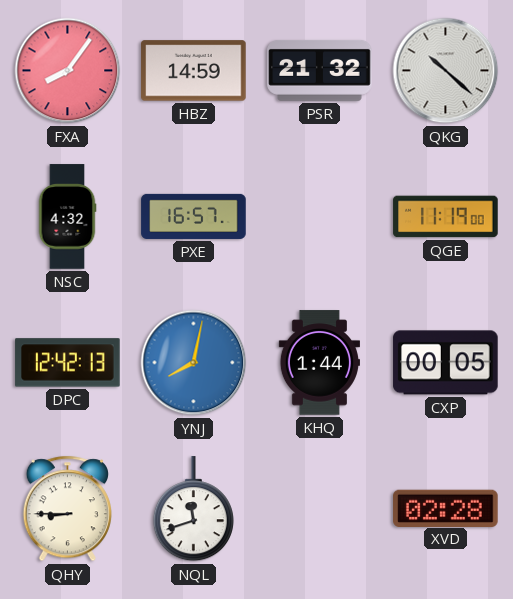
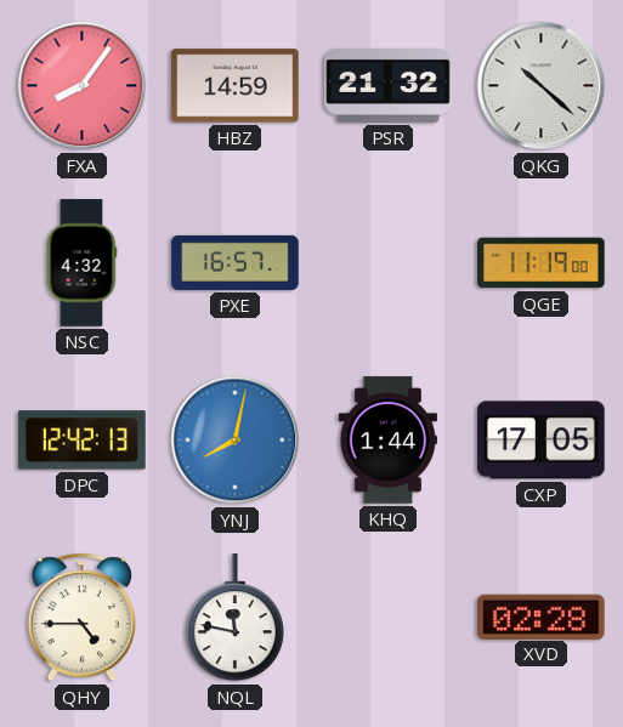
CXP: 00:05 -> 17:05 (542, 441)
QHY: 8:45 -> 4:45 (81, 618)
NQL: 11:42 -> 11:47 (234, 618)
